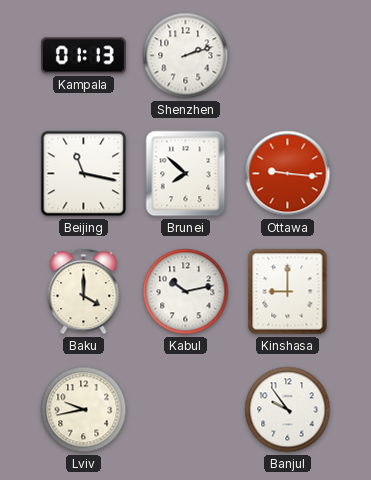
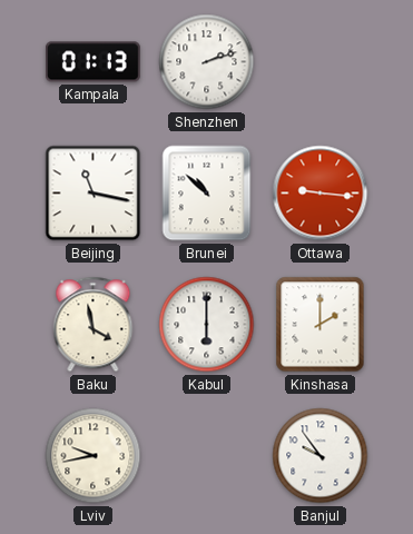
Brunei: 7:52 -> 10:52 (207, 194)
Baku: 4:00 -> 3:58 (94, 325)
Kabul: 10:13 -> 6:00 (207, 325)
Kinshasa: 9:00 -> 2:00 (321, 325)
